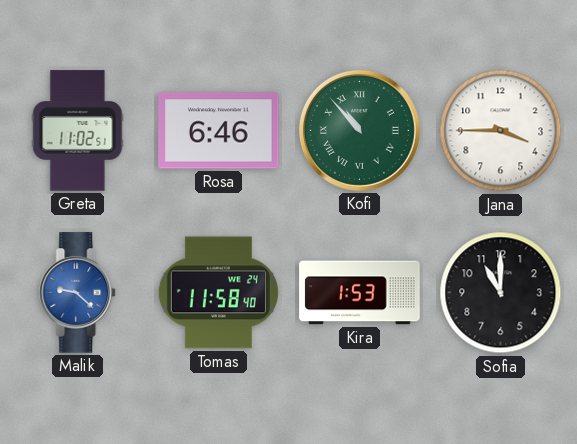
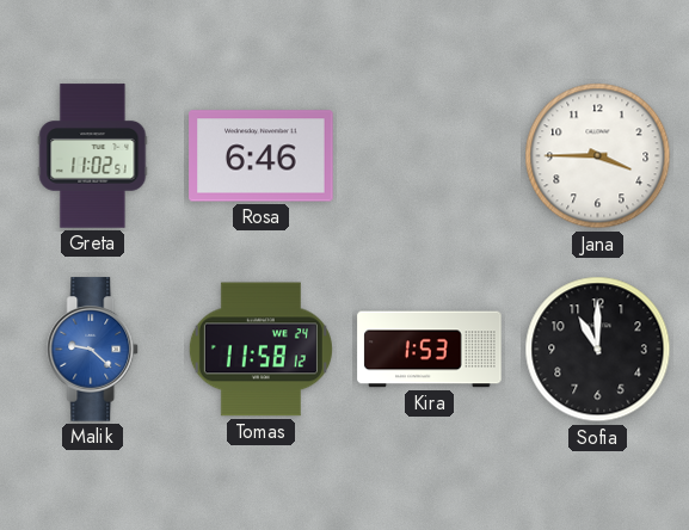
Kofi: 10:53 -> none (359, 130)
Tomas: 11:58:40 -> 11:58:12 (260, 350)
